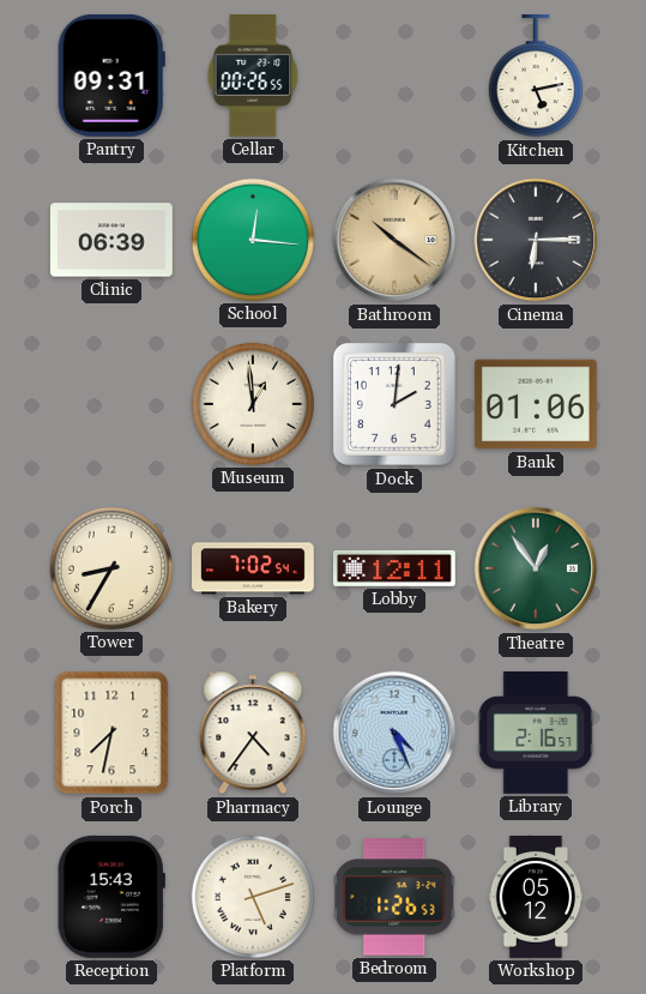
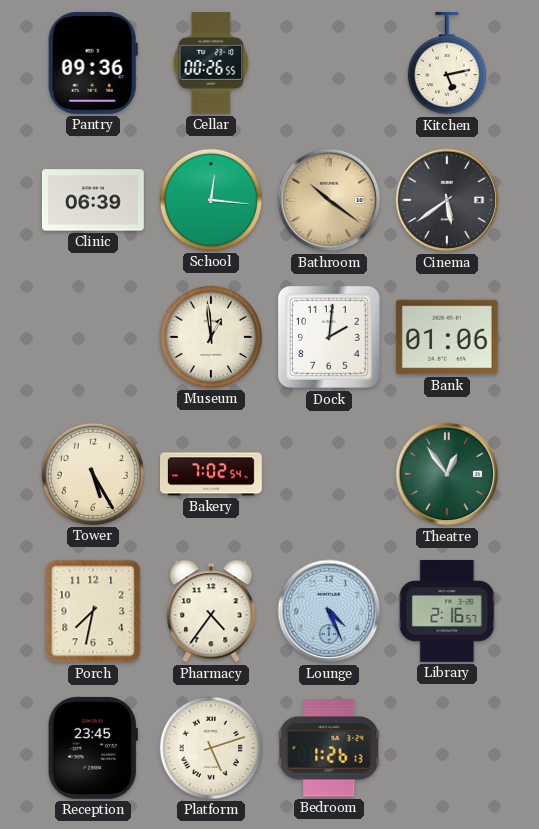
Pantry: 09:31 -> 09:36 (93, 63)
Cinema: 6:15 -> 5:39 (447, 200)
Tower: 8:35 -> 5:25 (93, 474)
Lobby: 12:11 -> none (394, 568)
Reception: 15:43 -> 23:45 (93, 748)
Bedroom: 1:26:53 -> 1:26:13 (329, 748)
Workshop: 05:12 -> none (536, 898)
